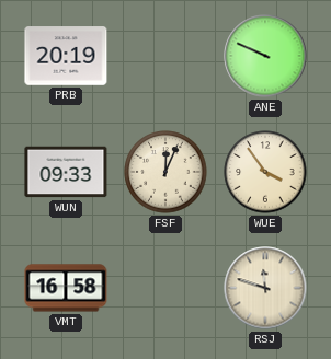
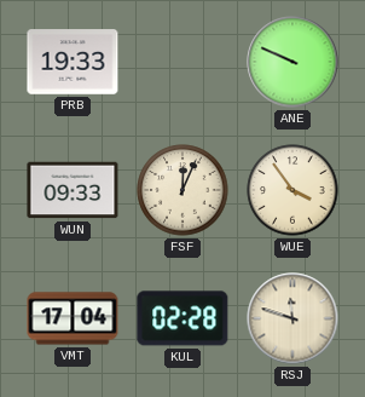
PRB: 20:19 -> 19:33 (73, 62)
VMT: 16:58 -> 17:04 (73, 318)
KUL: none -> 02:28 (182, 318)
